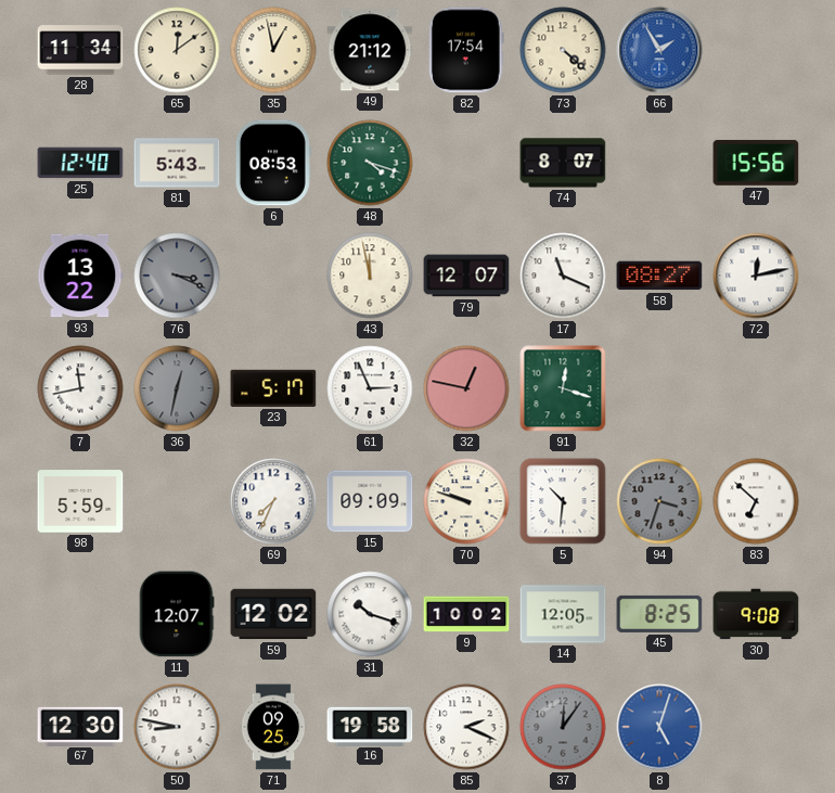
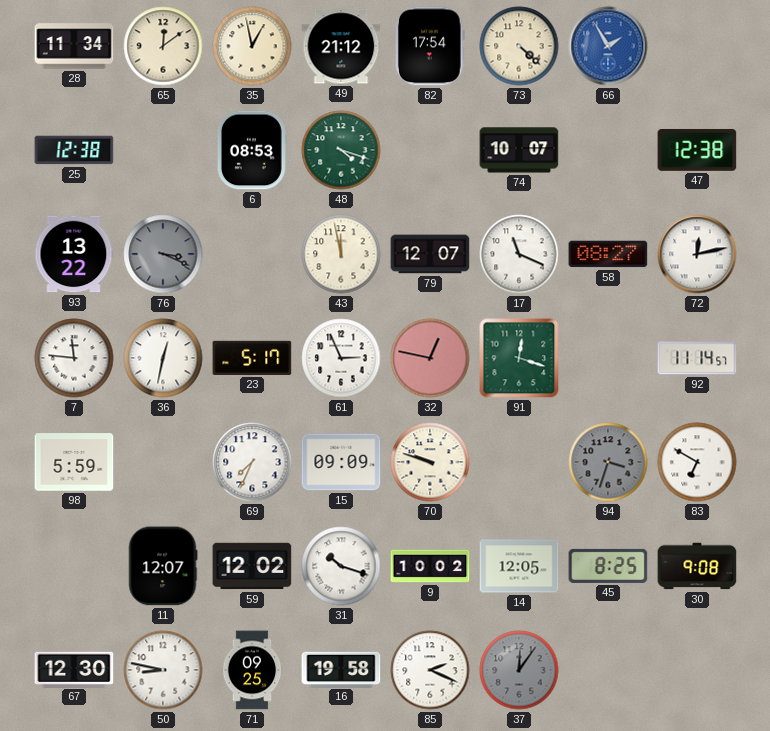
25: 12:40 -> 12:38 (74, 150)
81: 5:43 -> none (177, 163)
74: 8:07 -> 10:07 (519, 150)
47: 15:56 -> 12:38 (697, 150)
7: 11:43 -> 11:46 (74, 358)
36 dial: grey -> white (163, 358)
92: none -> 11:14 (697, 358)
5: 10:31 -> none (563, 501)
83: 6:52 -> 6:50 (697, 462)
8: 5:03 -> none (659, 727)
